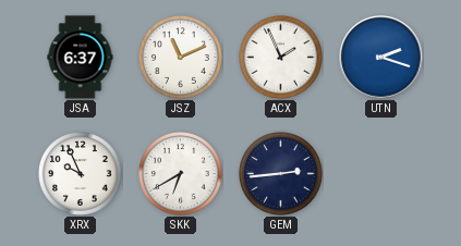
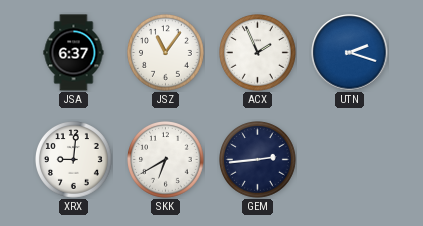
JSZ: 11:11 -> 11:06 (166, 53)
XRX: 9:56 -> 9:01 (74, 160)
